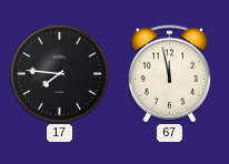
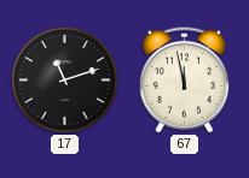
17: 7:46 -> 11:12 (65, 81)
